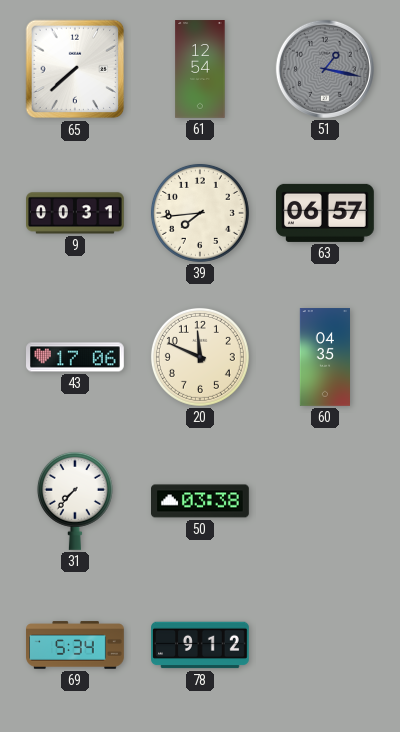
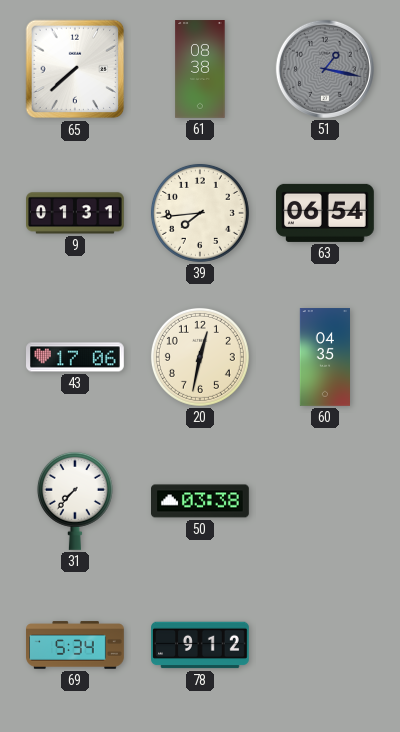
61: 12:54 -> 08:38 (200, 69)
9: 00:31 -> 01:31 (76, 213)
63: 06:57 -> 06:54 (326, 213)
20: 11:49 -> 12:32 (200, 357)
